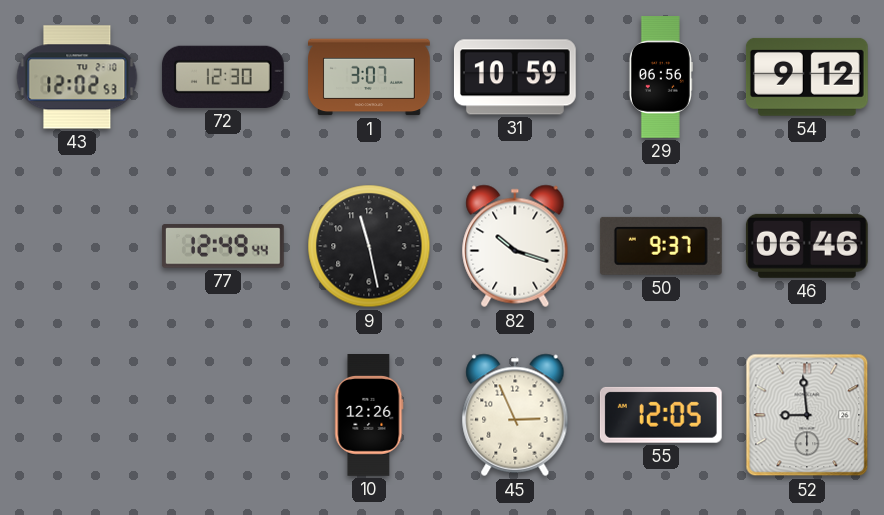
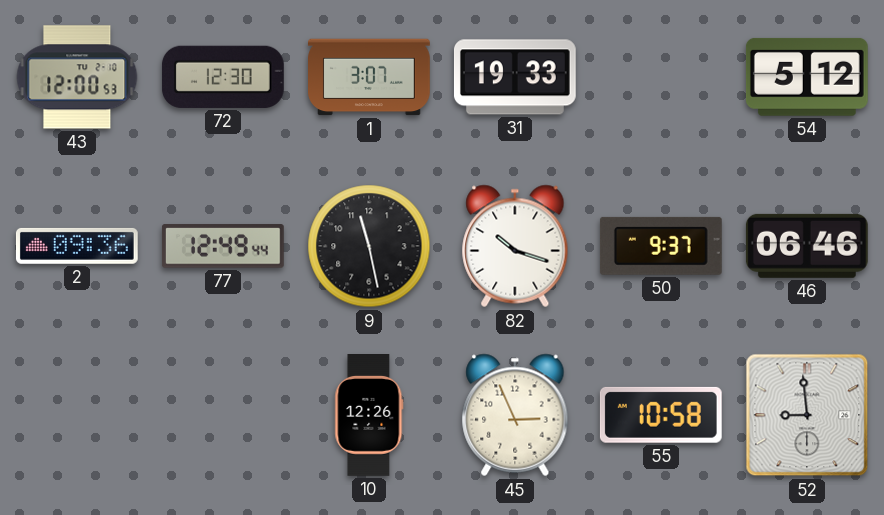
43: 12:02 -> 12:00 (77, 77)
31: 10:59 -> 19:33 (515, 77)
29: 06:56 -> none (661, 78)
54: 9:12 -> 5:12 (807, 77)
2: none -> 09:36 (77, 246)
55: 12:05 -> 10:58 (661, 415)
